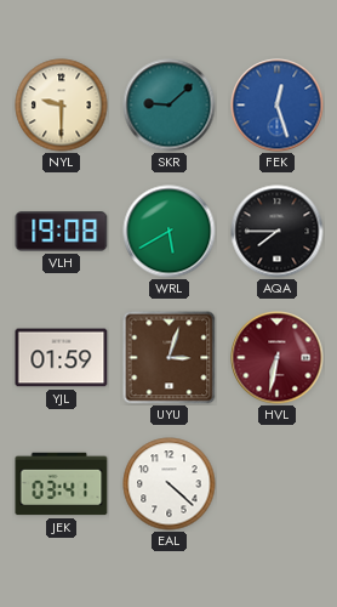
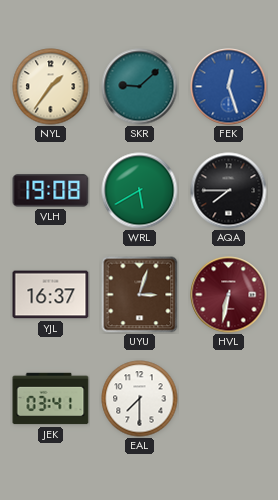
NYL: 9:30 -> 1:36 (51, 87)
YJL: 01:59 -> 16:37 (51, 295)
EAL: 4:22 -> 7:30 (140, 399)
